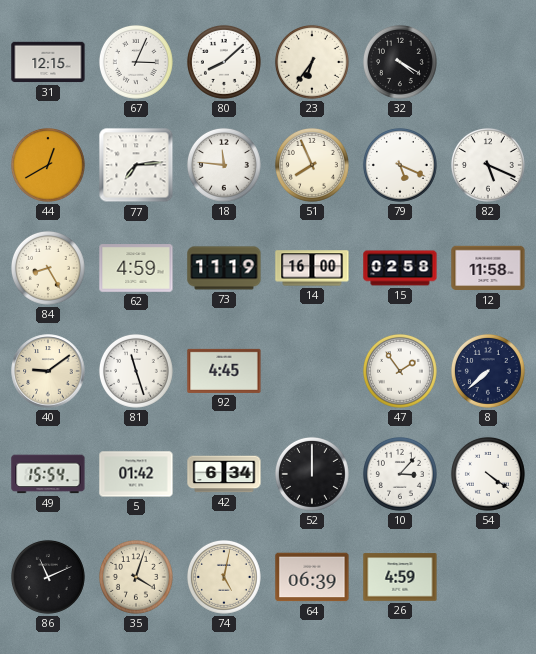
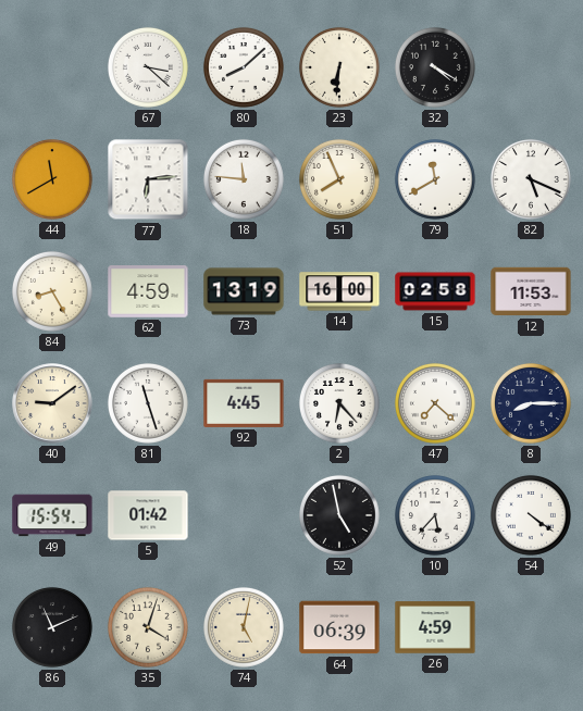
31: 12:15 -> none (48, 62)
67: 3:04 -> 3:22 (148, 67)
23: 6:36 -> 6:31 (339, 67)
44: 12:40 -> 11:40 (52, 179)
77: 7:14 -> 6:14 (148, 179)
79: 5:19 -> 11:40 (435, 179)
73: 11:19 -> 13:19 (244, 291)
12: 11:58 -> 11:53 (531, 291)
2: none -> 6:23 (339, 403)
47: 1:54 -> 7:22 (435, 403)
8: 7:38 -> 8:15 (531, 403)
42: 6:34 -> none (224, 474)
52: 12:00 -> 4:58 (339, 515)
10: 3:07 -> 5:37 (435, 515)
